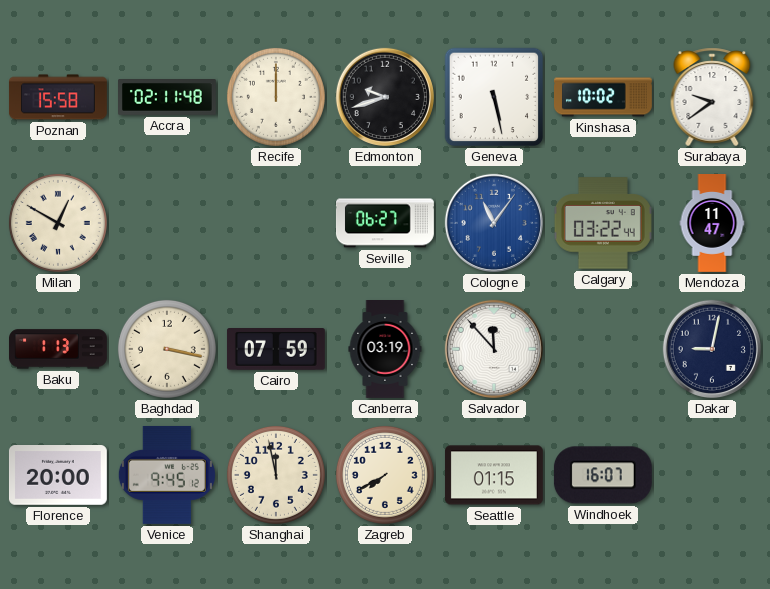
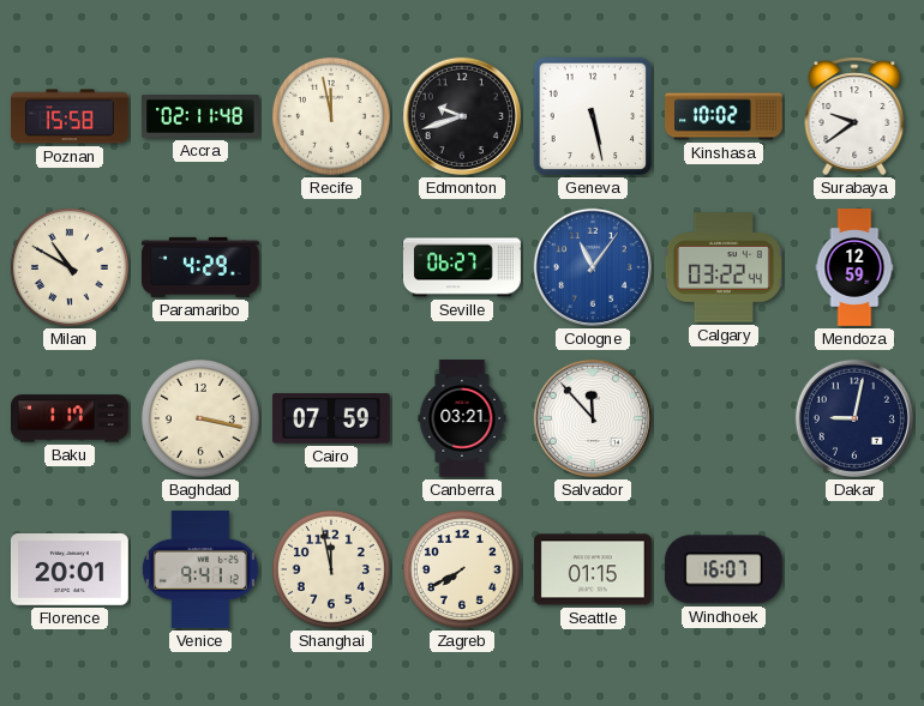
Recife: 12:00 -> 11:58 (331, 116)
Milan: 12:50 -> 10:50 (70, 267)
Paramaribo: none -> 4:29 (200, 267)
Mendoza: 11:47 -> 12:59 (854, 268)
Baku: 1:13 -> 1:17 (71, 418)
Canberra: 03:19 -> 03:21 (462, 420)
Florence: 20:00 -> 20:01 (70, 571)
Venice: 9:45 -> 9:41 (200, 569)
